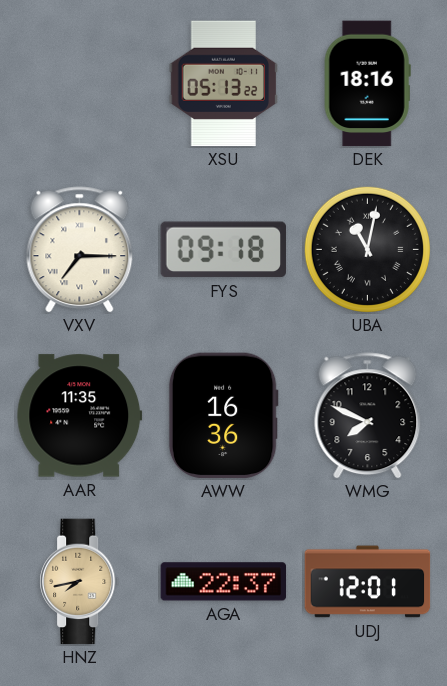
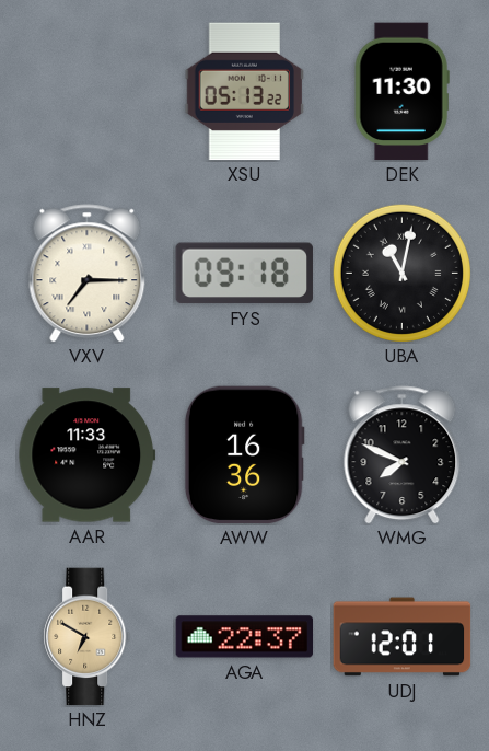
DEK: 18:16 -> 11:30 (401, 92)
AAR: 11:35 -> 11:33 (88, 455)
HNZ: 7:43 -> 6:50 (88, 637)
